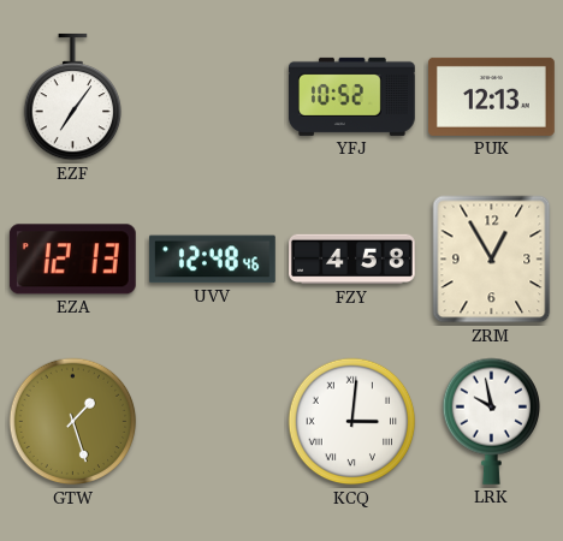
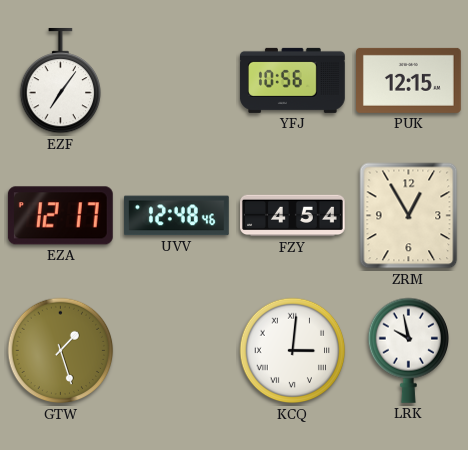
YFJ: 10:52 -> 10:56 (292, 80)
PUK: 12:13 -> 12:15 (409, 80)
EZA: 12:13 -> 12:17 (60, 216)
FZY: 4:58 -> 4:54 (293, 216)
